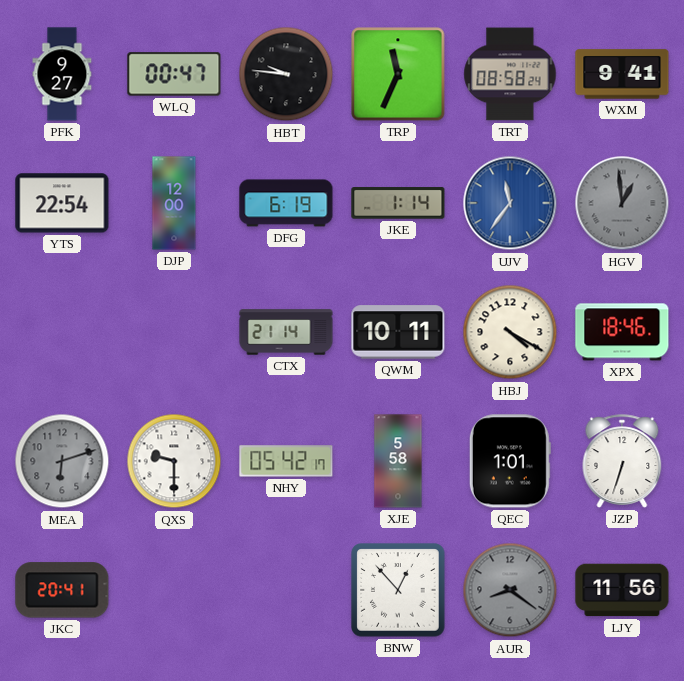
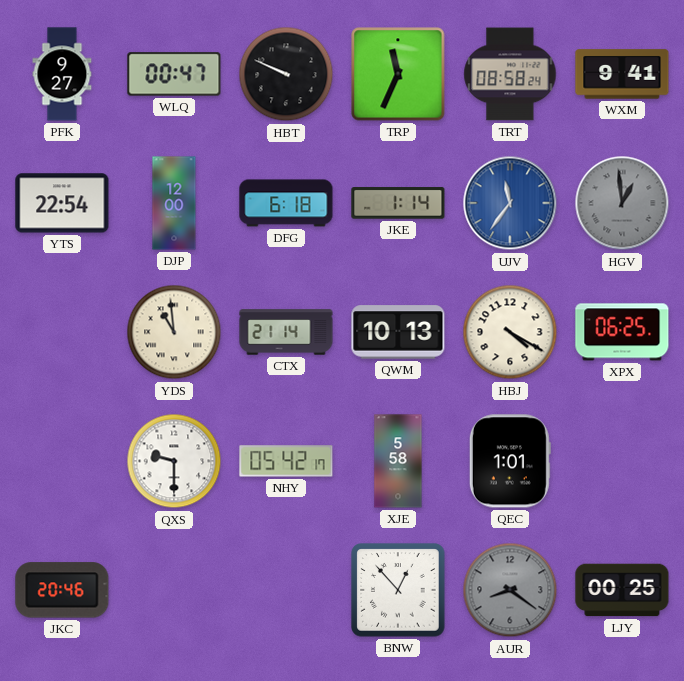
HBT: 9:46 -> 9:49 (286, 74)
DFG: 6:19 -> 6:18 (286, 203)
YDS: none -> 10:59 (174, 332)
QWM: 10:11 -> 10:13 (398, 332)
XPX: 18:46 -> 06:25 (622, 332)
MEA: 6:12 -> none (62, 461)
JZP: 6:33 -> none (622, 461)
JKC: 20:41 -> 20:46 (62, 590)
LJY: 11:56 -> 00:25 (622, 590)
